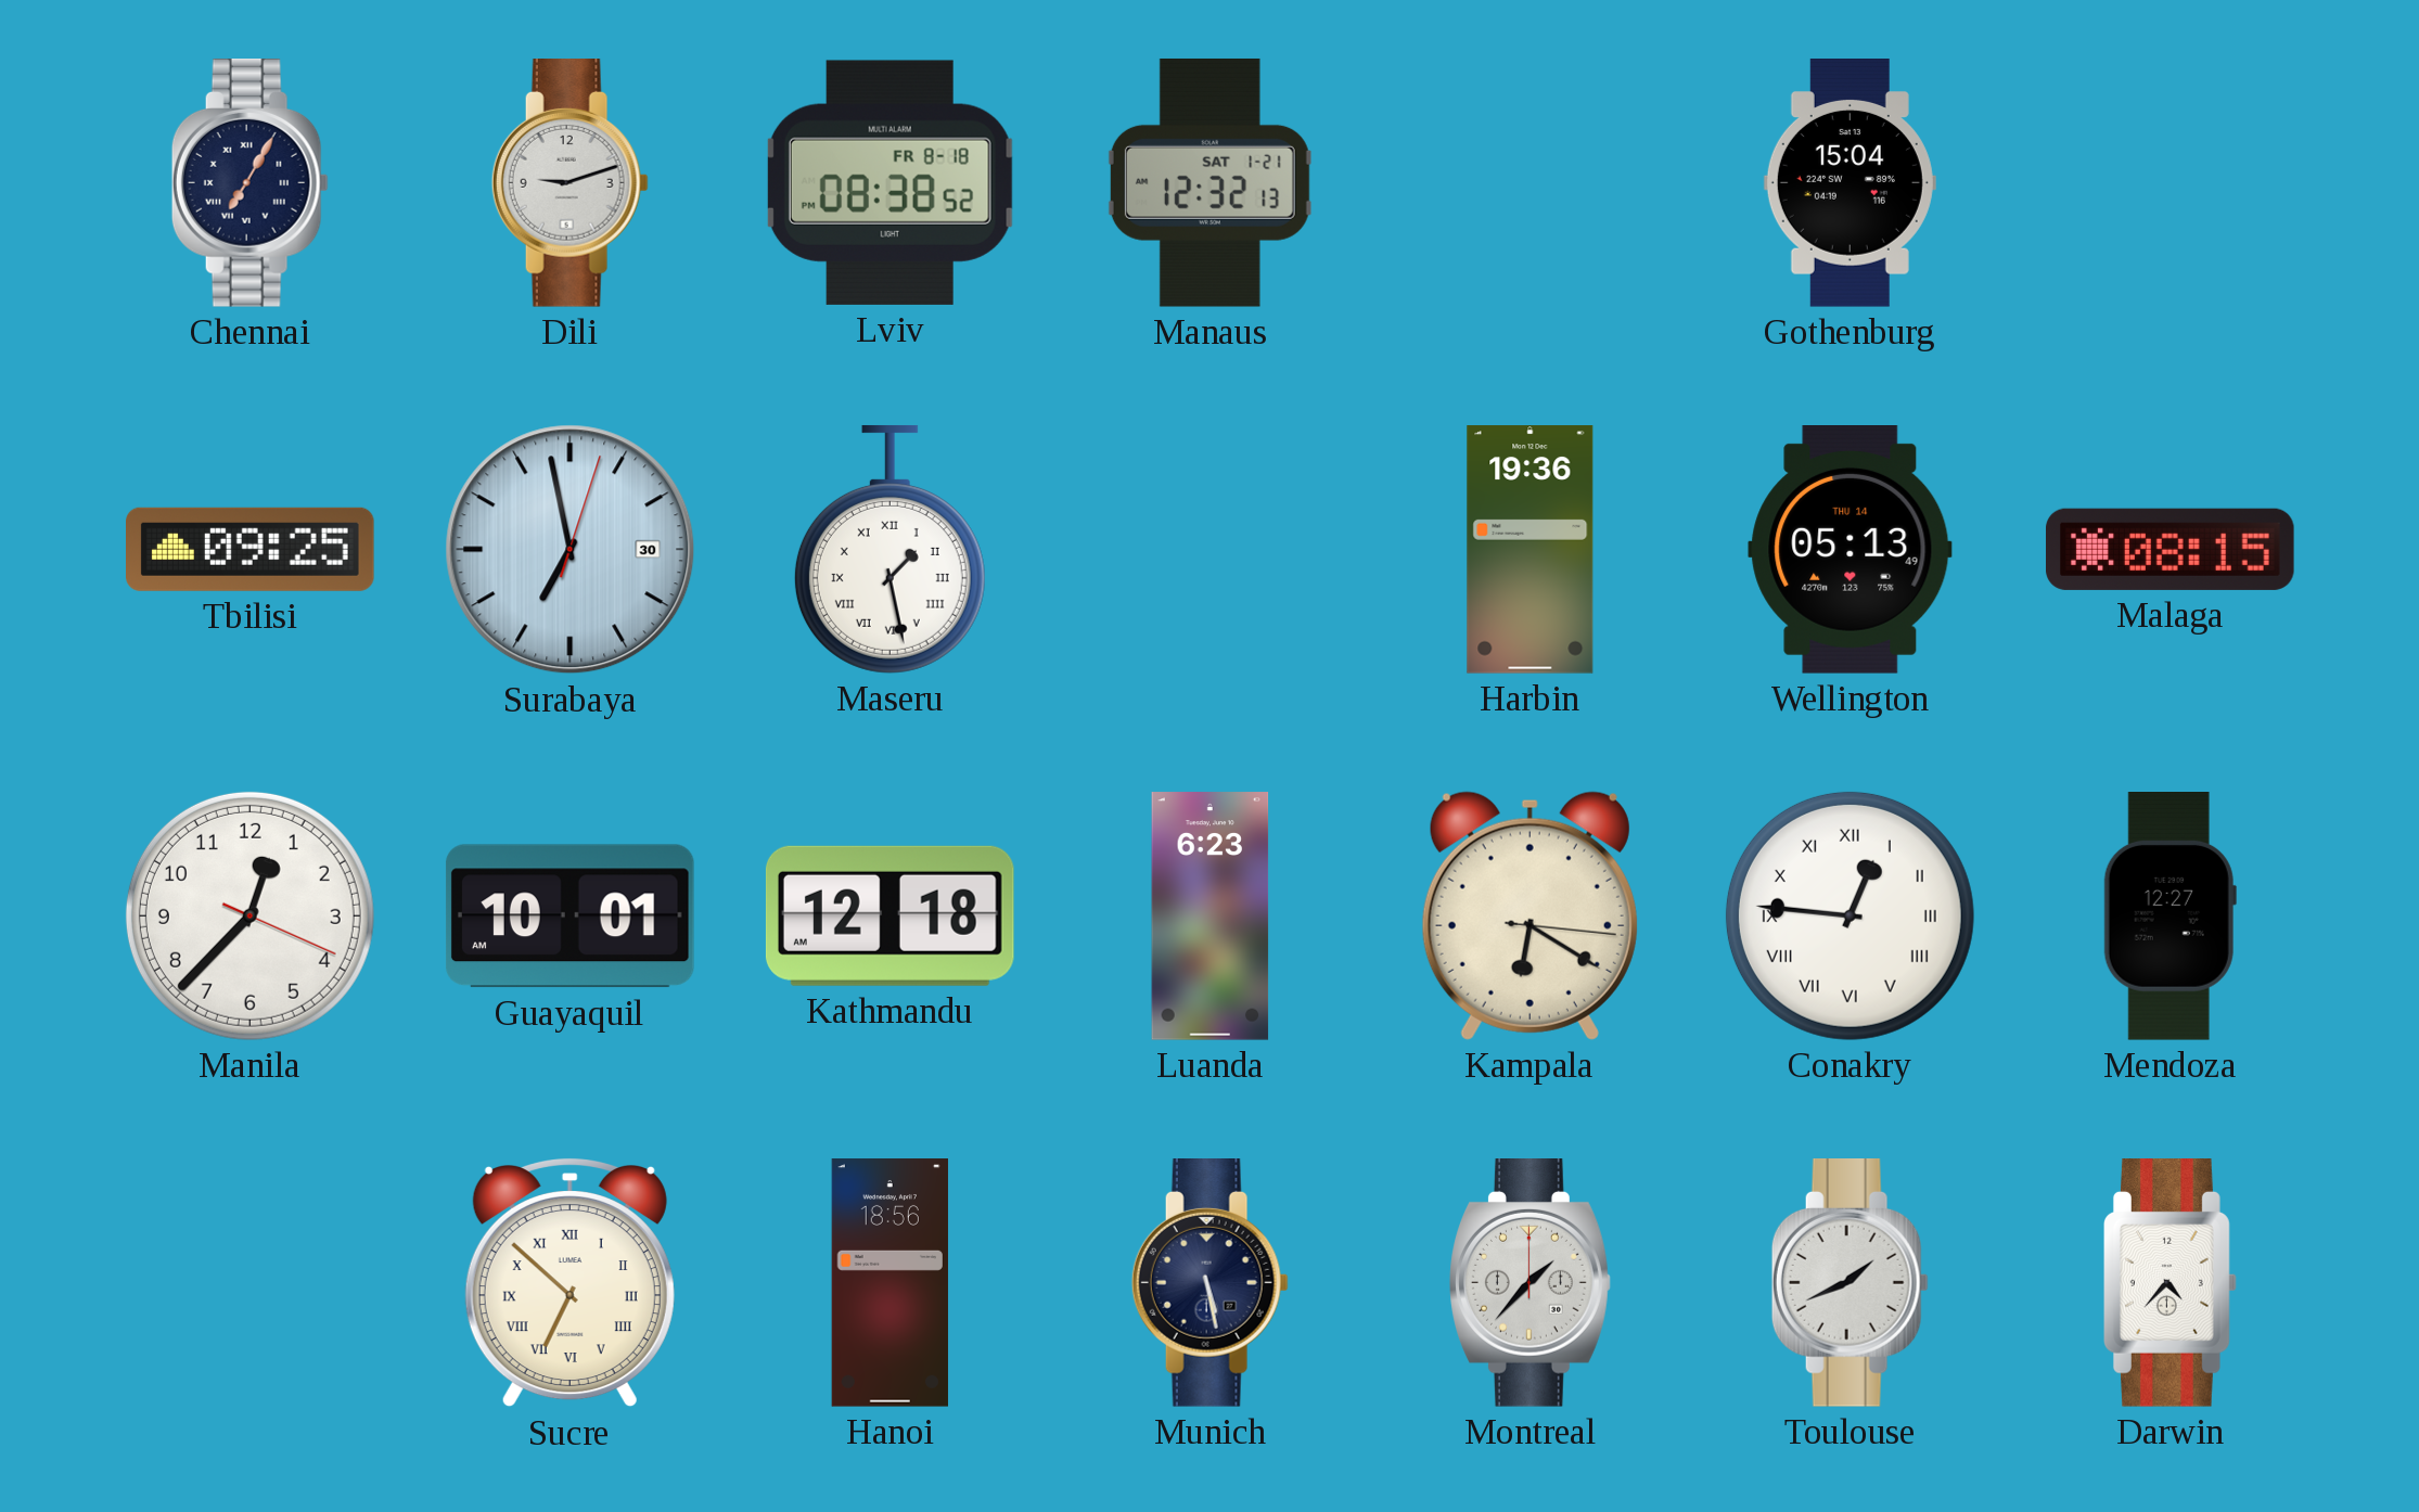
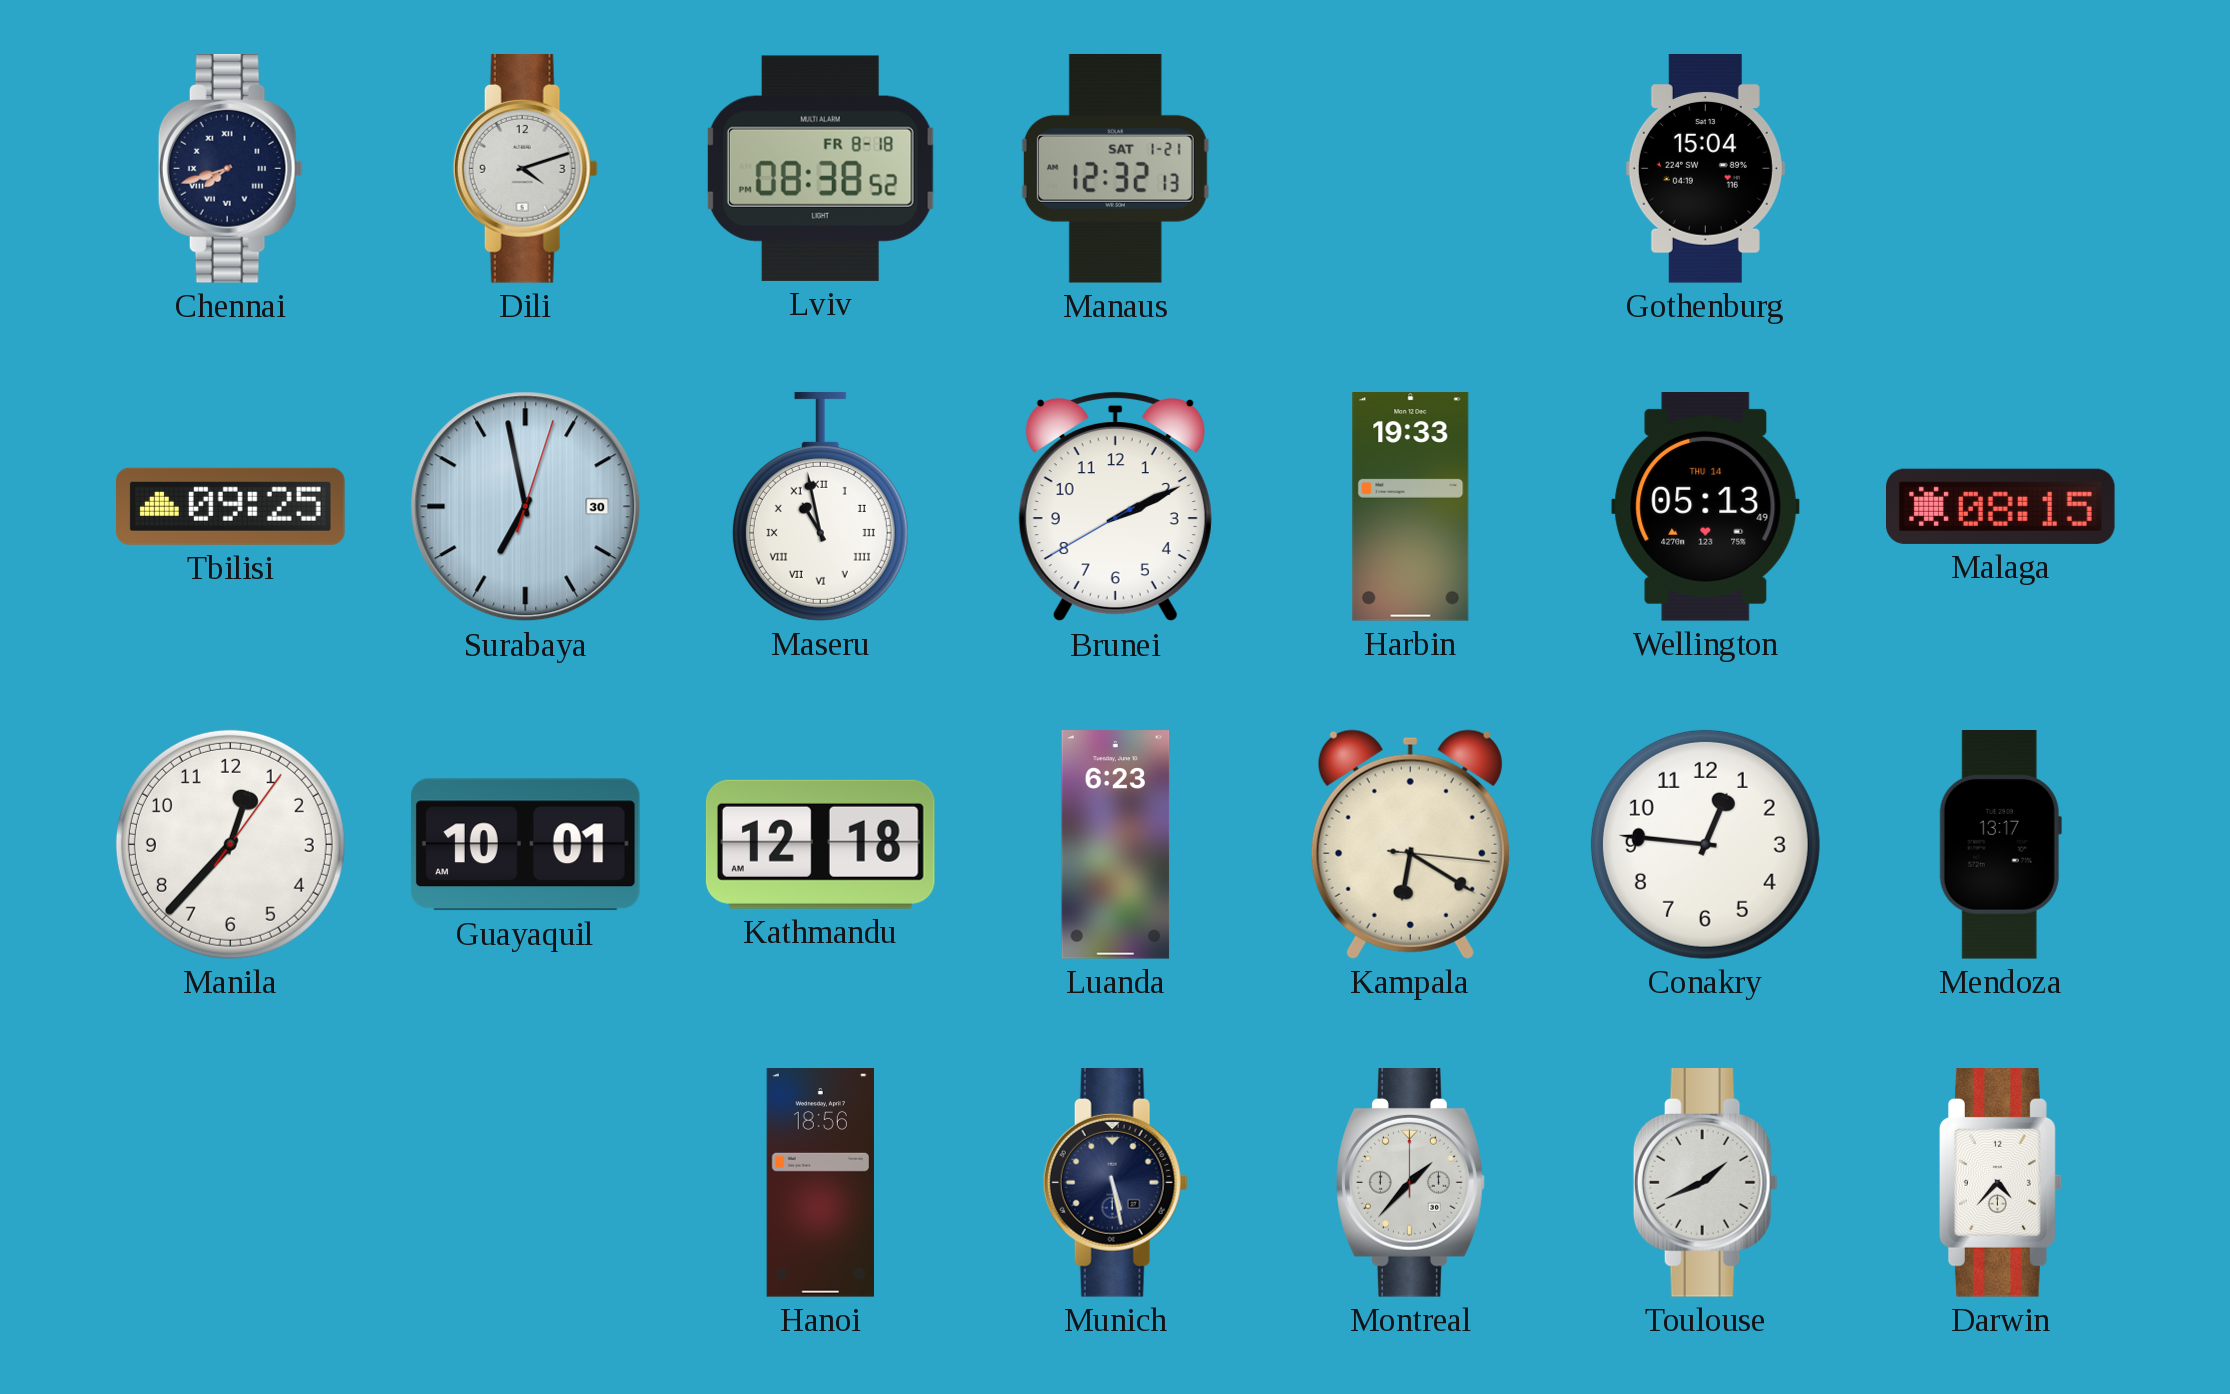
Chennai: 7:05 -> 7:42 (230, 169)
Dili: 9:12 -> 4:12 (525, 169)
Maseru: 1:28 -> 10:58 (820, 507)
Brunei: none -> 2:10 (1115, 507)
Harbin: 19:36 -> 19:33 (1411, 507)
Manila: 12:37:19 -> 12:37:06 (230, 844)
Conakry numerals: Roman -> Arabic (1705, 844)
Mendoza: 12:27 -> 13:17 (2000, 845)
Sucre: 6:52 -> none (569, 1283)
